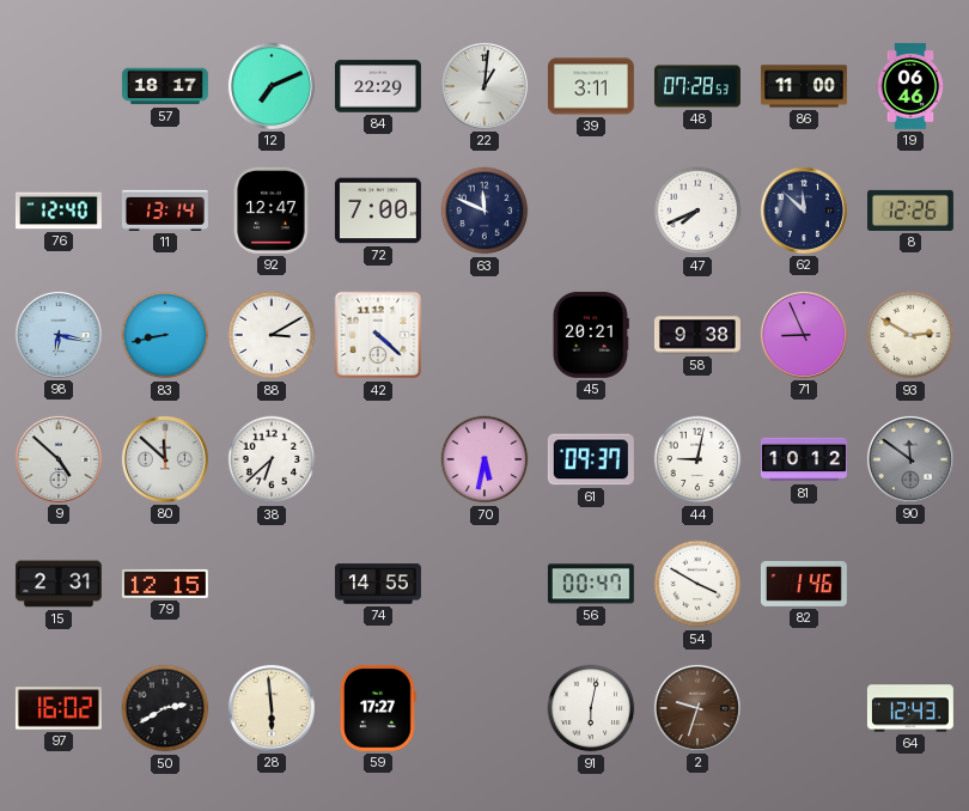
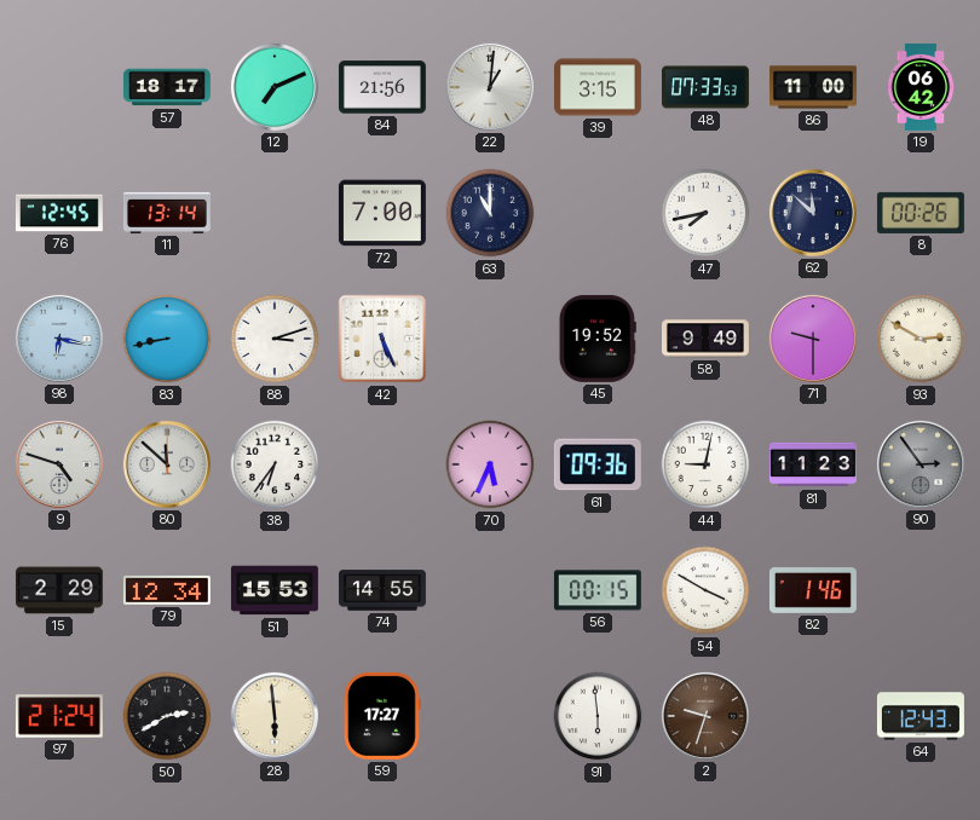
84: 22:29 -> 21:56 (382, 87)
39: 3:11 -> 3:15 (598, 87)
48: 07:28 -> 07:33 (705, 87)
19: 06:46 -> 06:42 (921, 87)
76: 12:40 -> 12:45 (59, 213)
92: 12:47 -> none (272, 211)
63: 11:49 -> 11:00 (490, 213)
47: 7:41 -> 7:43 (705, 213)
8: 12:26 -> 00:26 (921, 213)
88: 3:10 -> 3:12 (275, 339)
42: 4:22 -> 5:26 (382, 339)
45: 20:21 -> 19:52 (598, 339)
58: 9:38 -> 9:49 (705, 339)
71: 8:56 -> 9:30 (813, 339)
9: 4:52 -> 4:48 (59, 464)
38: 6:38 -> 6:36 (275, 464)
70: 5:32 -> 5:34 (490, 464)
61: 09:37 -> 09:36 (598, 464)
81: 10:12 -> 11:23 (813, 464)
90: 11:51 -> 2:54 (921, 464)
15: 2:31 -> 2:29 (59, 590)
79: 12:15 -> 12:34 (167, 590)
51: none -> 15:53 (275, 590)
56: 00:47 -> 00:15 (598, 590)
97: 16:02 -> 21:24 (59, 716)
91: 6:02 -> 5:59 (598, 716)
